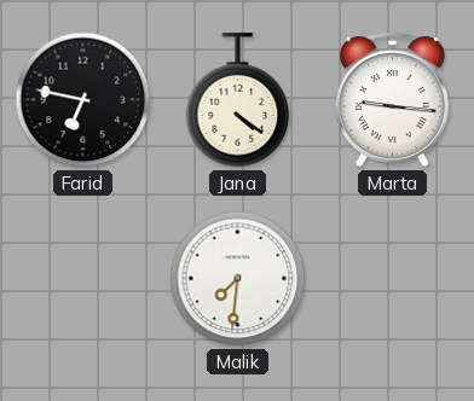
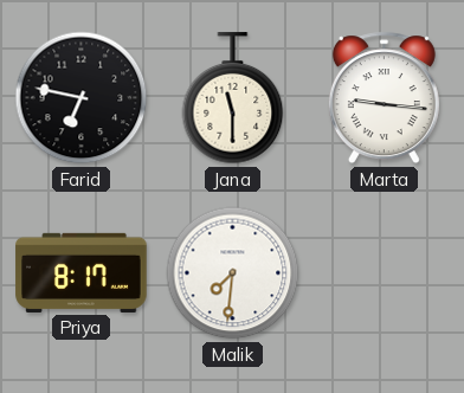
Jana: 4:21 -> 11:30 (233, 98)
Priya: none -> 8:17 (82, 272)
